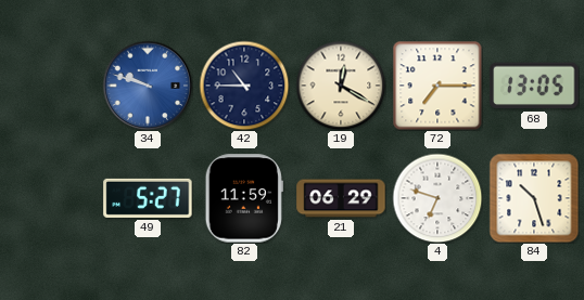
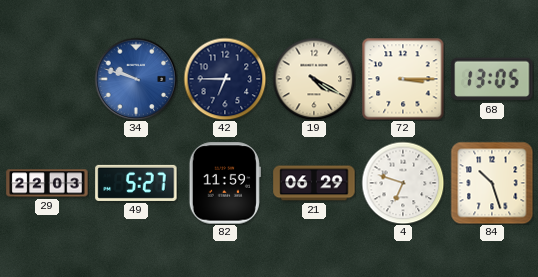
42: 10:45 -> 6:45 (225, 79)
19: 12:20 -> 4:20 (314, 79)
72: 7:15 -> 3:15 (403, 79)
29: none -> 22:03 (47, 183)
